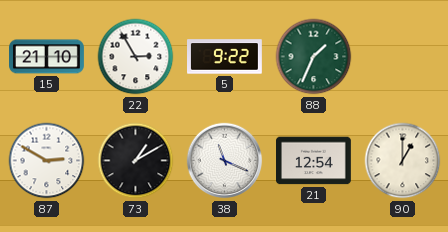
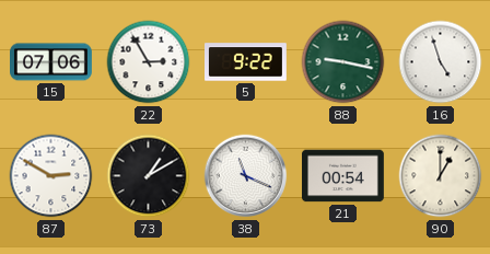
15: 21:10 -> 07:06 (51, 62)
88: 1:34 -> 9:17 (343, 62)
16: none -> 4:57 (441, 62)
21: 12:54 -> 00:54 (343, 176)
